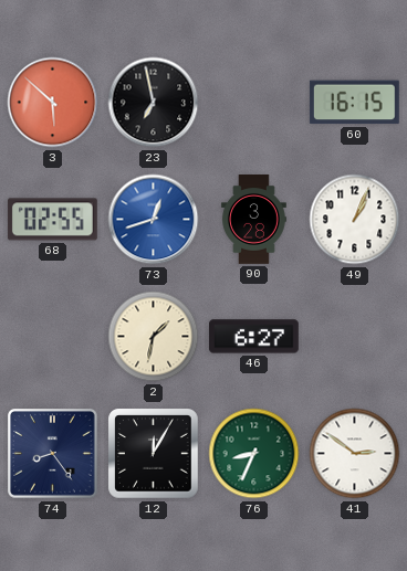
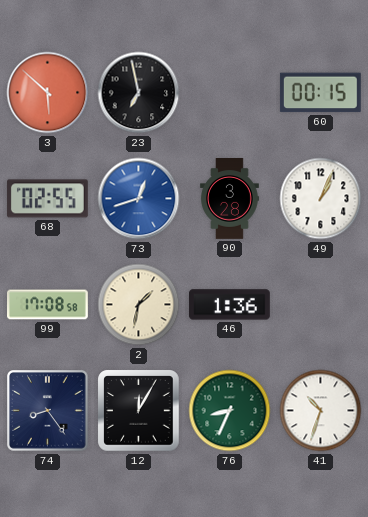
60: 16:15 -> 00:15 (320, 93)
99: none -> 17:08 (48, 305)
46: 6:27 -> 1:36 (230, 305)
41: 2:51 -> 10:33 (321, 411)
